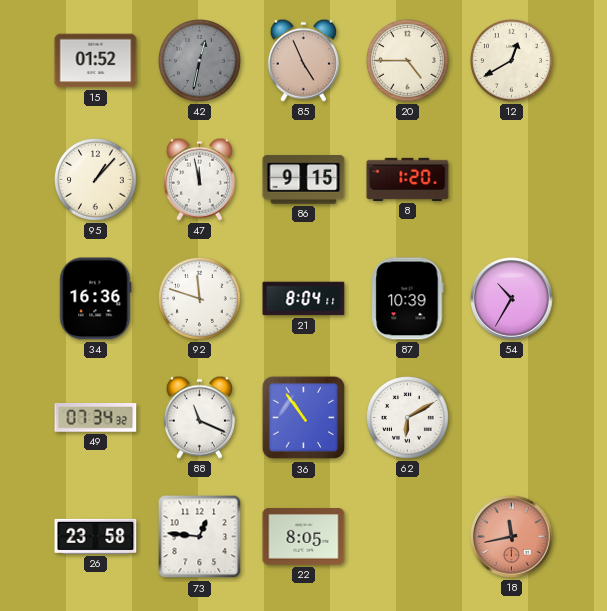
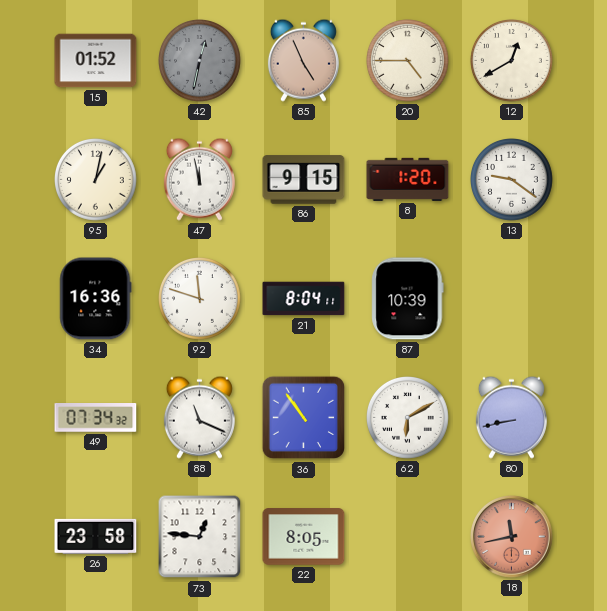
95: 1:07 -> 1:02 (96, 180)
13: none -> 9:21 (512, 180)
54: 10:35 -> none (512, 299)
80: none -> 8:43 (511, 417)
